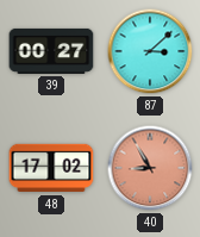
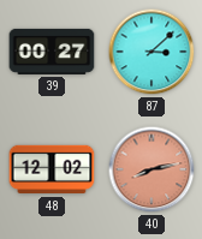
48: 17:02 -> 12:02 (52, 169)
40: 8:55 -> 8:13 (151, 169)
